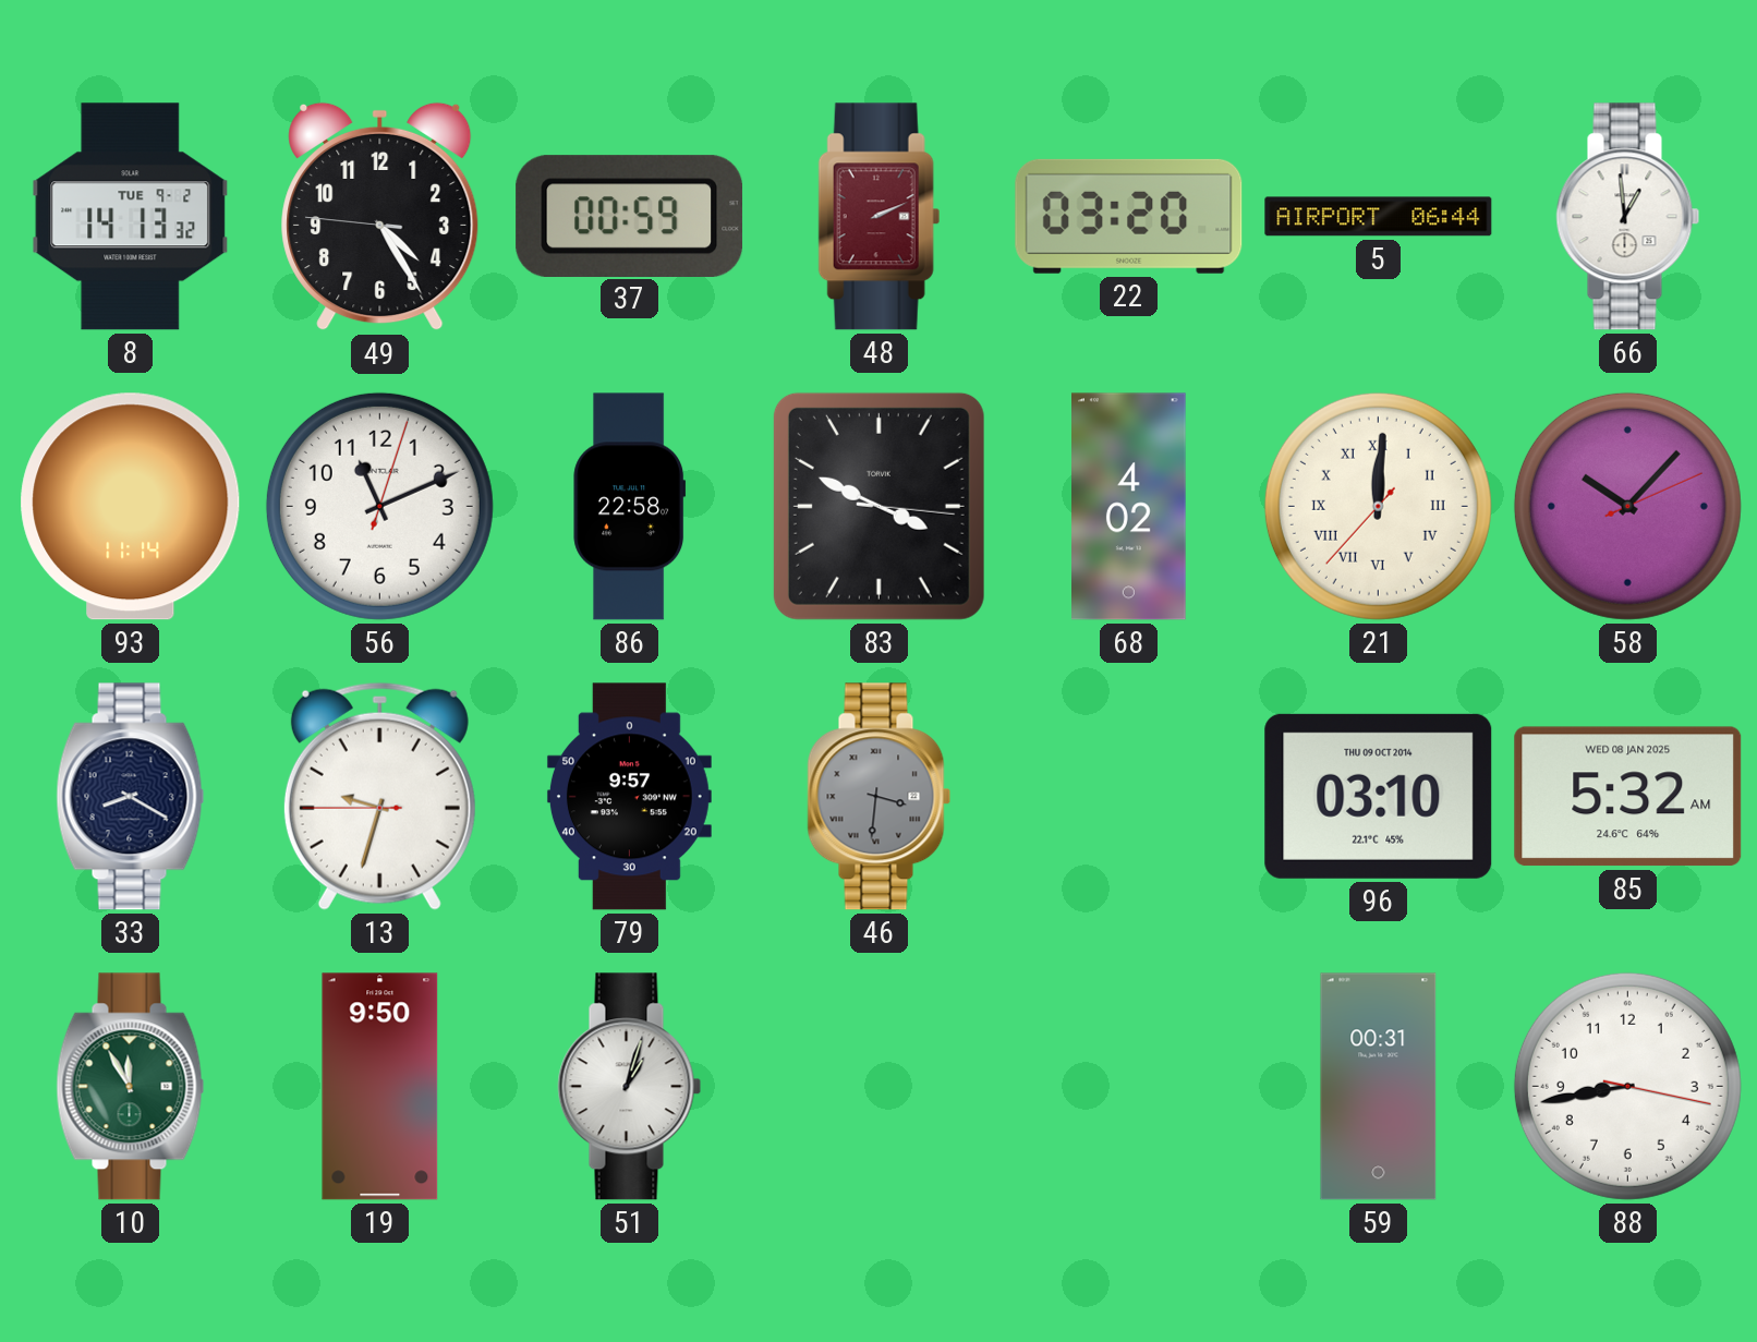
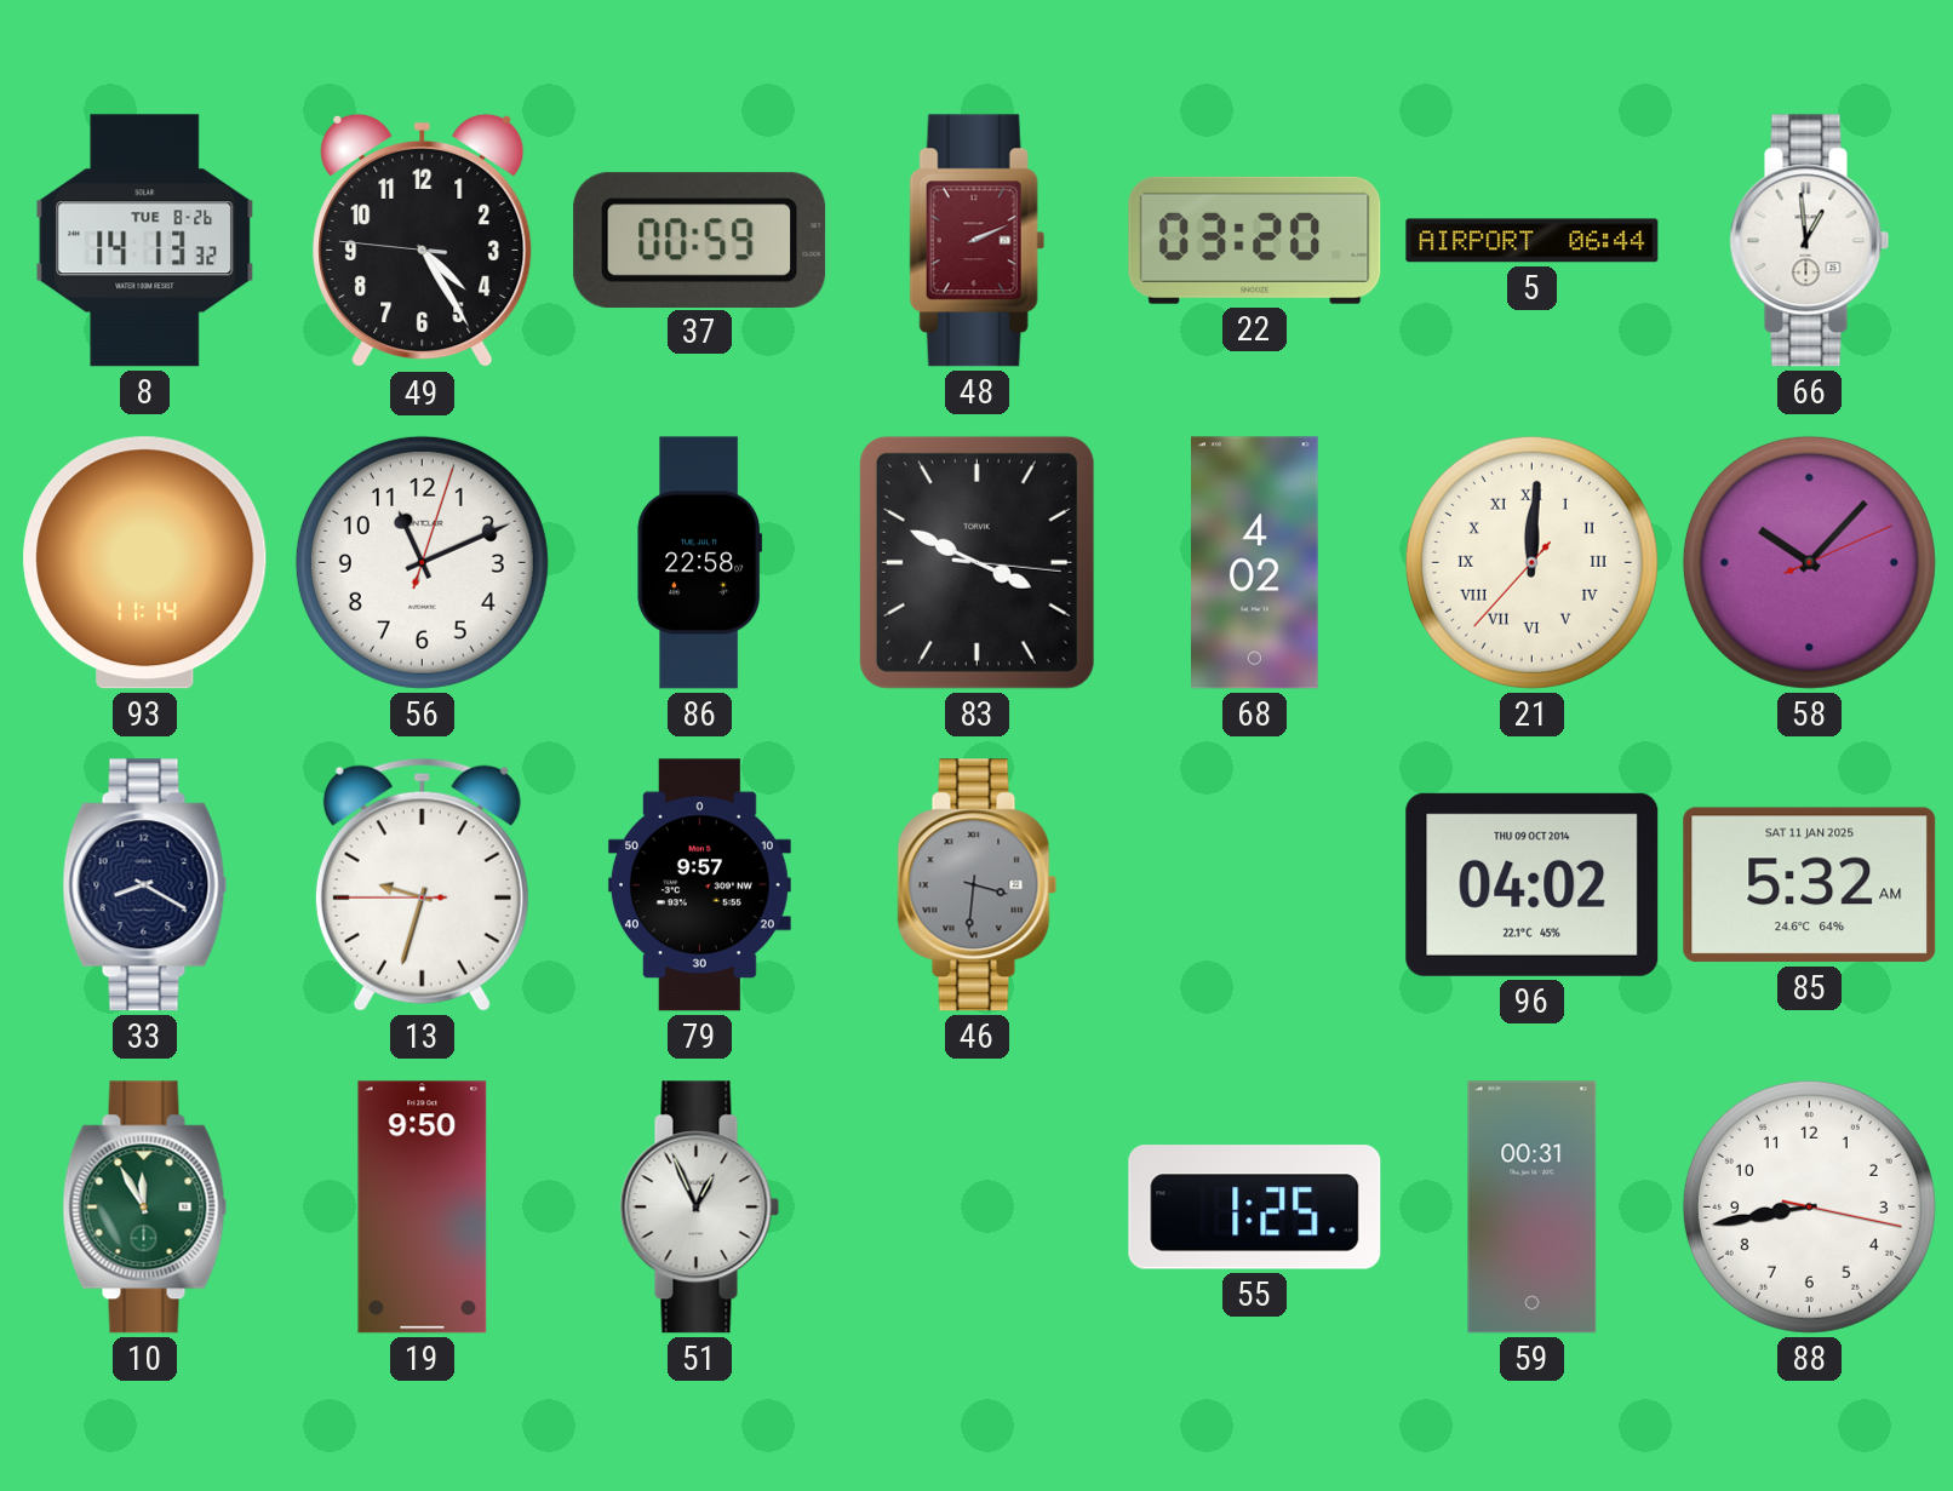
8 date: TUE 9-2 -> TUE 8-26 (145, 241)
96: 03:10 -> 04:02 (1533, 884)
85 date: WED 08 JAN 2025 -> SAT 11 JAN 2025 (1810, 885)
51: 1:03 -> 12:56 (700, 1208)
55: none -> 1:25 (1255, 1208)
